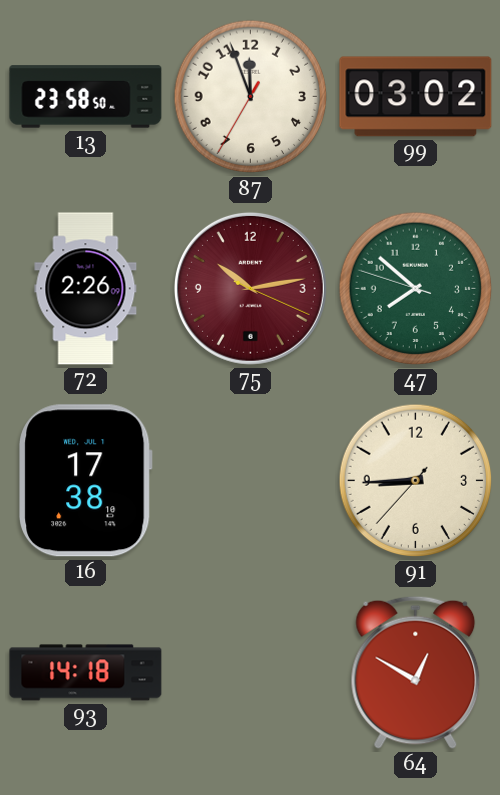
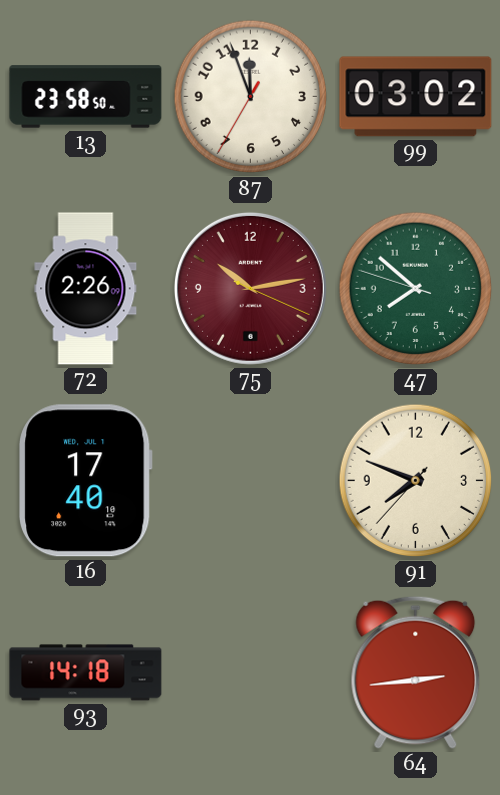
16: 17:38 -> 17:40 (86, 481)
91: 8:44 -> 7:48 (416, 481)
64: 12:50 -> 2:44 (416, 672)
